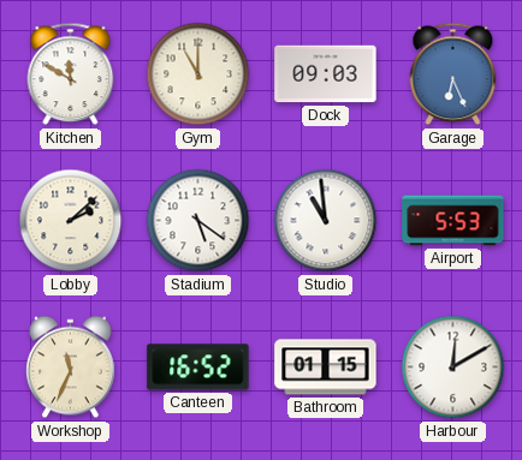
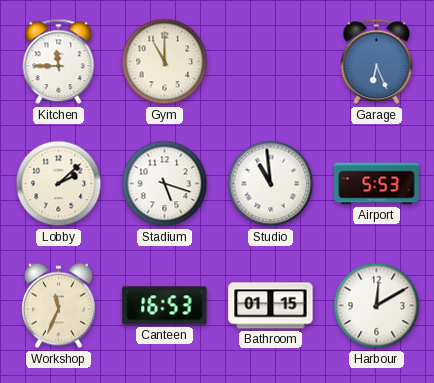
Kitchen: 11:50 -> 11:45 (59, 62)
Dock: 09:03 -> none (326, 74)
Stadium: 5:21 -> 5:18 (165, 184)
Canteen: 16:52 -> 16:53 (165, 306)
